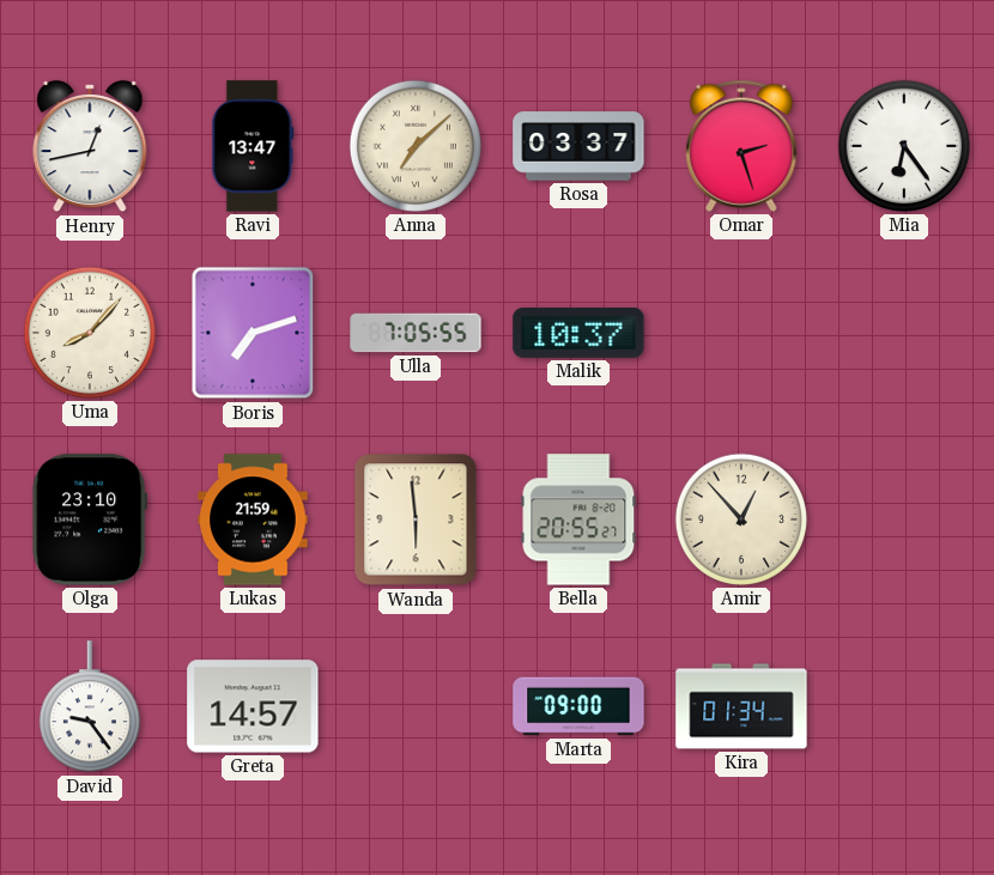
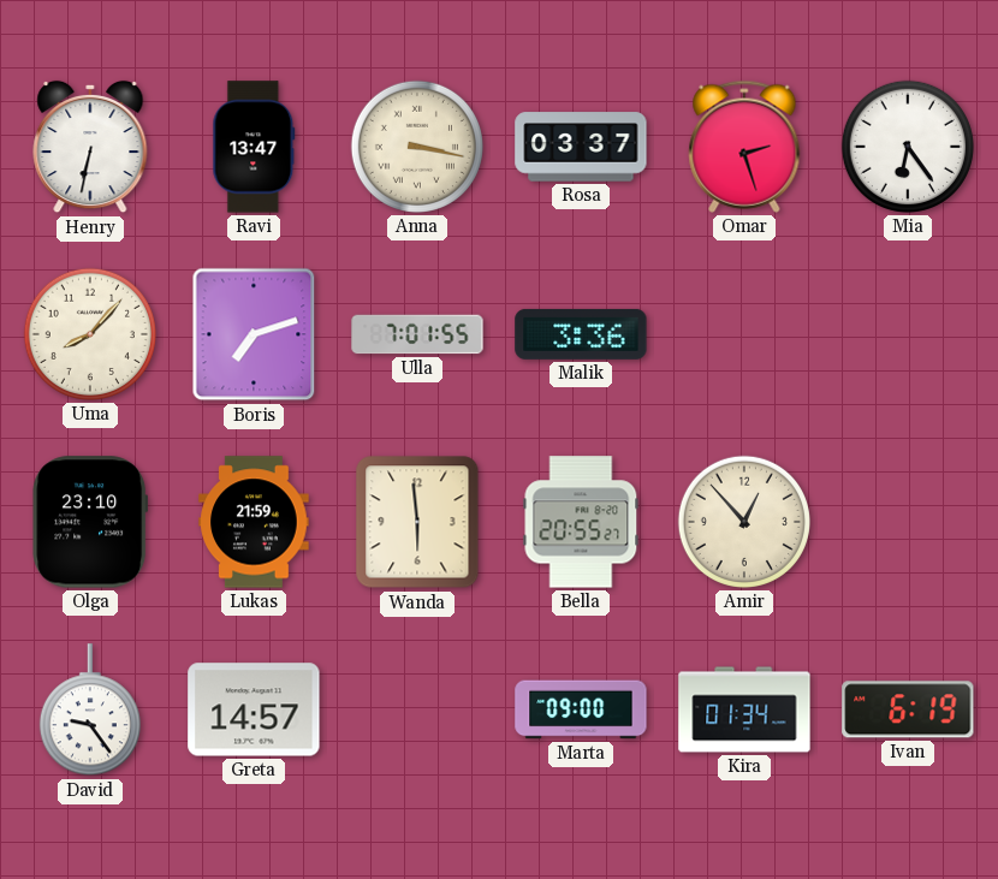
Henry: 12:43 -> 6:32 (90, 147)
Anna: 7:08 -> 3:17 (417, 147)
Ulla: 7:05 -> 7:01 (417, 334)
Malik: 10:37 -> 3:36 (581, 334)
Ivan: none -> 6:19 (908, 709)
